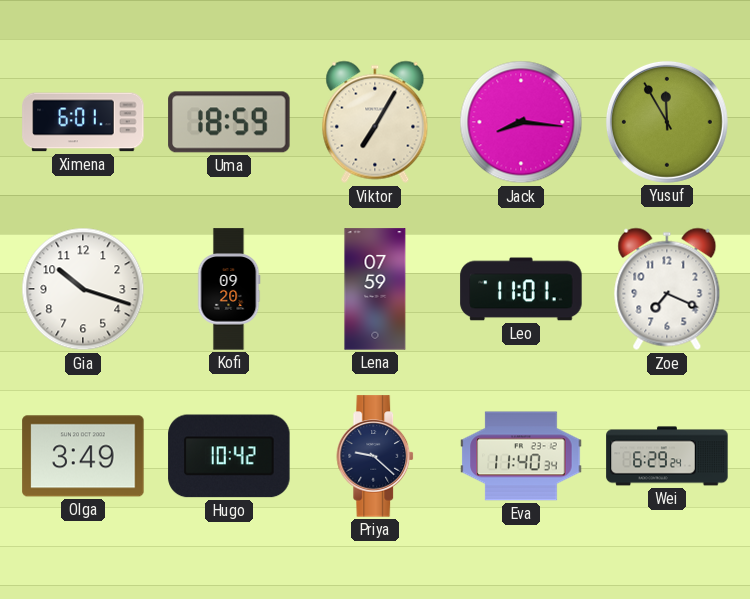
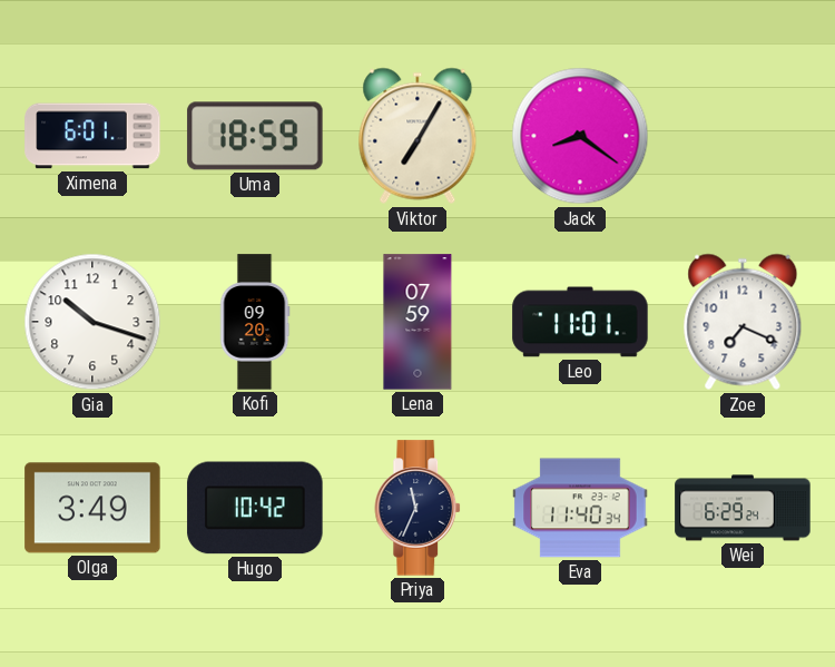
Jack: 8:16 -> 8:21 (580, 136)
Yusuf: 11:55 -> none (667, 122)
Priya: 9:22 -> 11:34 (419, 508)
